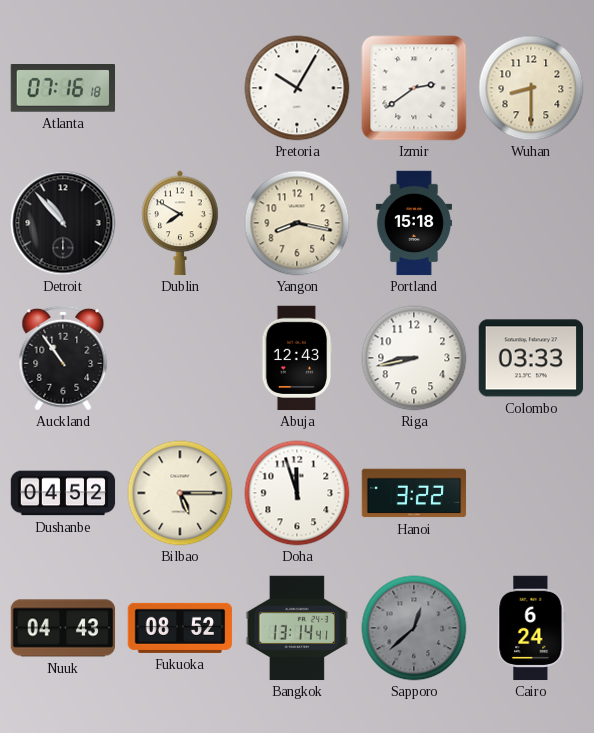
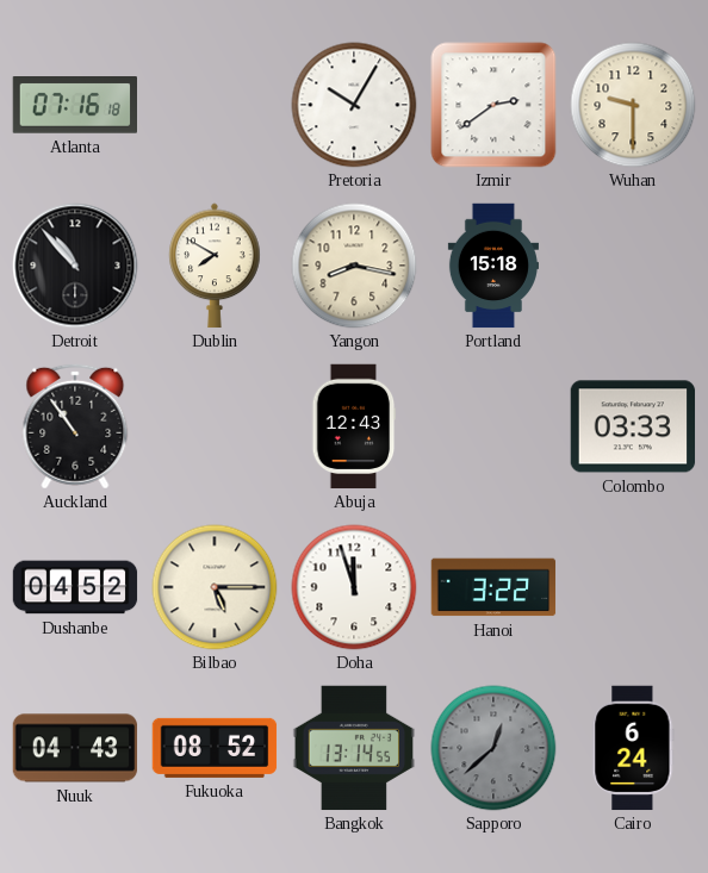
Wuhan: 8:30 -> 9:30 (633, 105)
Riga: 8:43 -> none (414, 358)
Bangkok: 13:14:41 -> 13:14:55 (354, 748)
